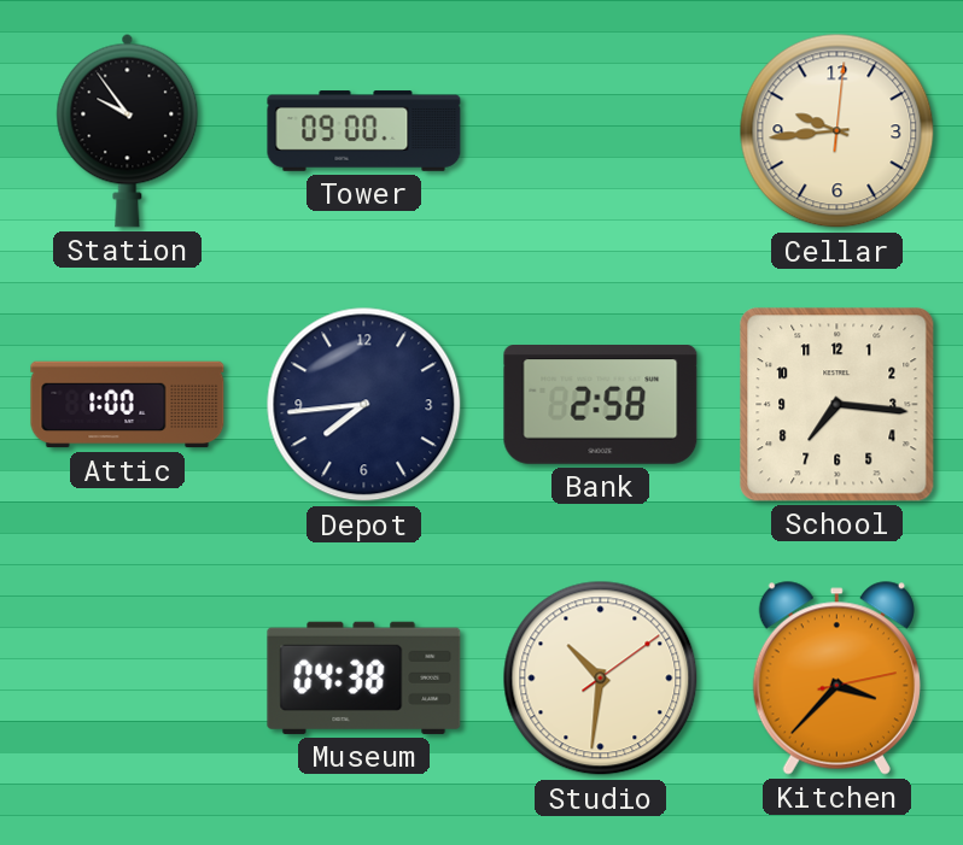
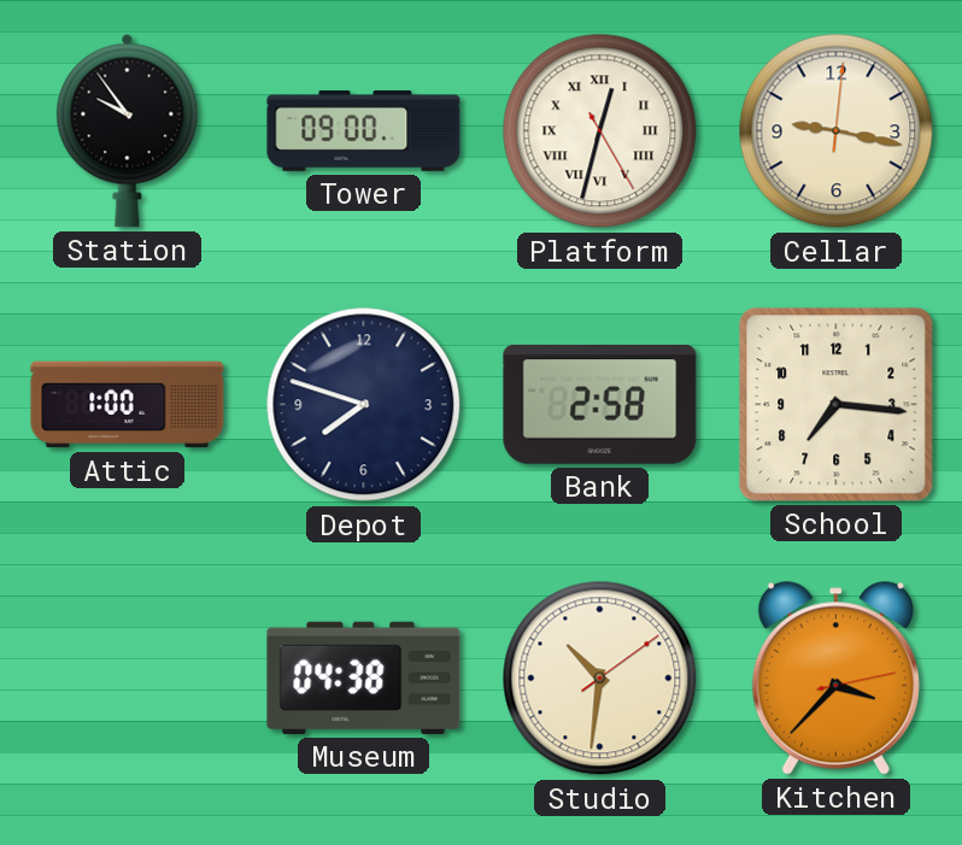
Platform: none -> 12:32 (600, 131)
Cellar: 9:44 -> 9:17 (837, 131)
Depot: 7:44 -> 7:48 (364, 405)
